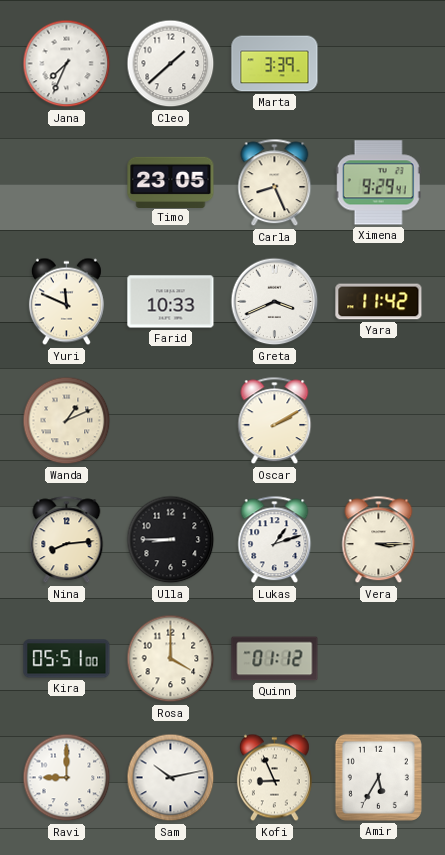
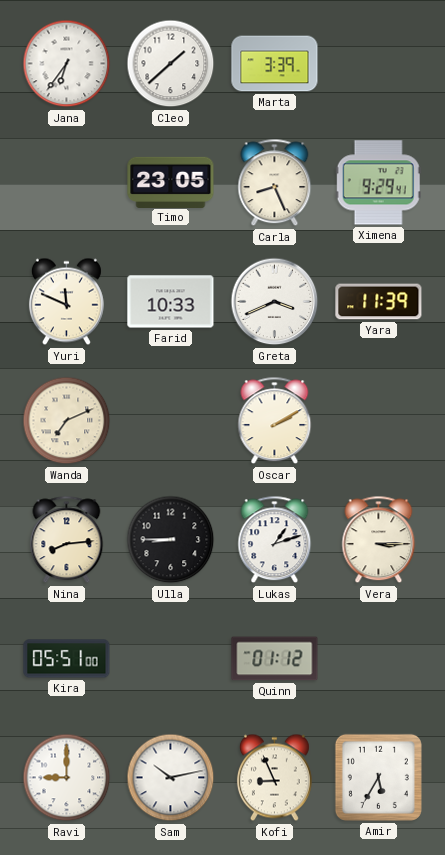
Jana: 7:34 -> 6:36 (67, 64)
Yara: 11:42 -> 11:39 (379, 302)
Wanda: 1:11 -> 7:11 (67, 421)
Rosa: 4:00 -> none (171, 659)
